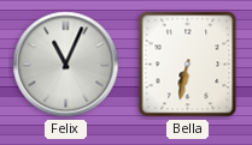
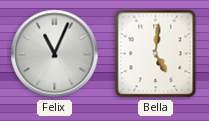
Bella: 6:32 -> 5:01 (156, 54)
